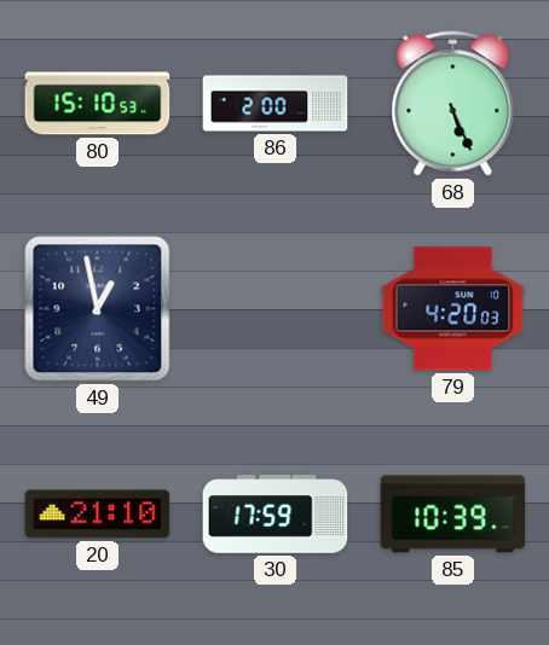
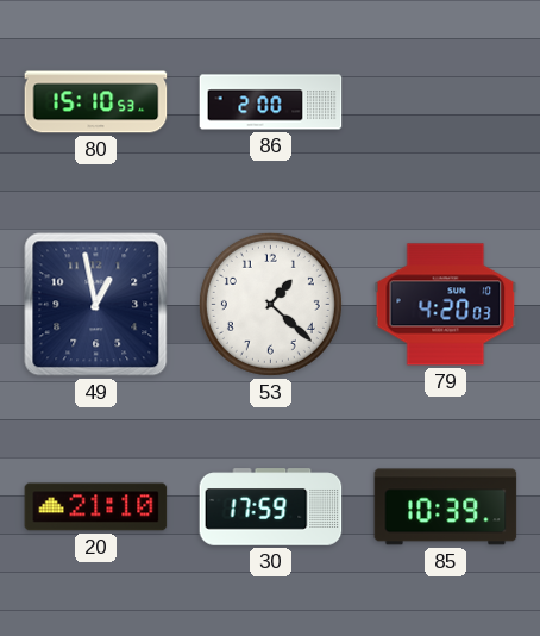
68: 5:26 -> none (453, 104)
53: none -> 1:22 (270, 304)
